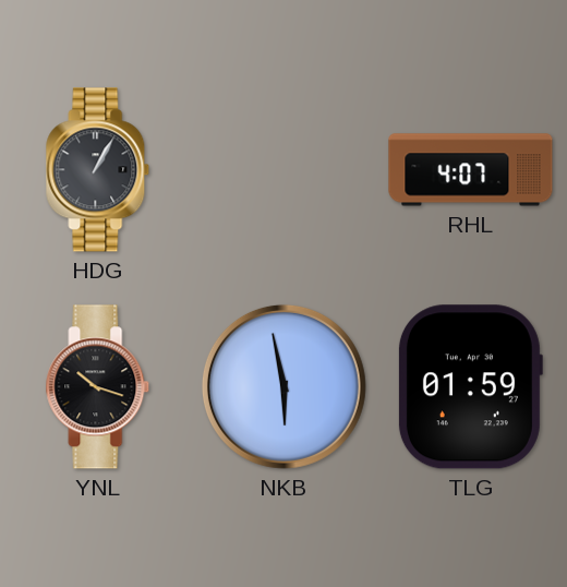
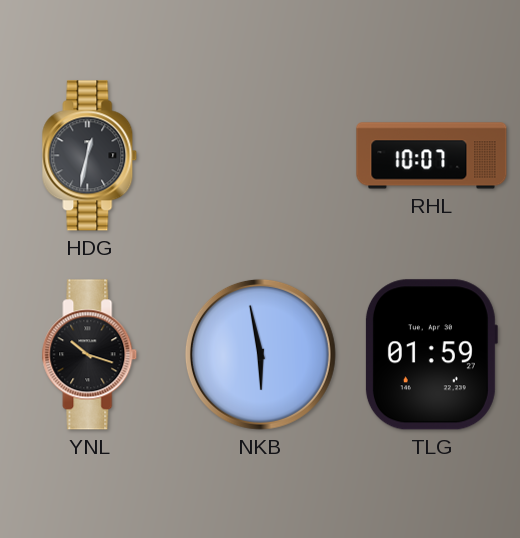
HDG: 1:05 -> 12:32 (90, 156)
RHL: 4:07 -> 10:07 (432, 156)
